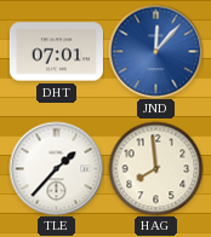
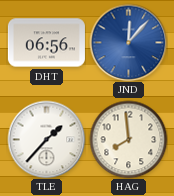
DHT: 07:01 -> 06:56 (46, 43)
